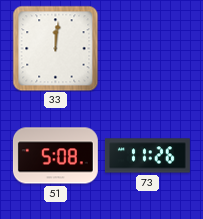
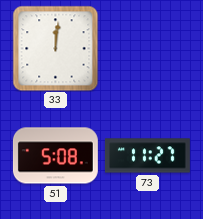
73: 11:26 -> 11:27 (147, 156)
